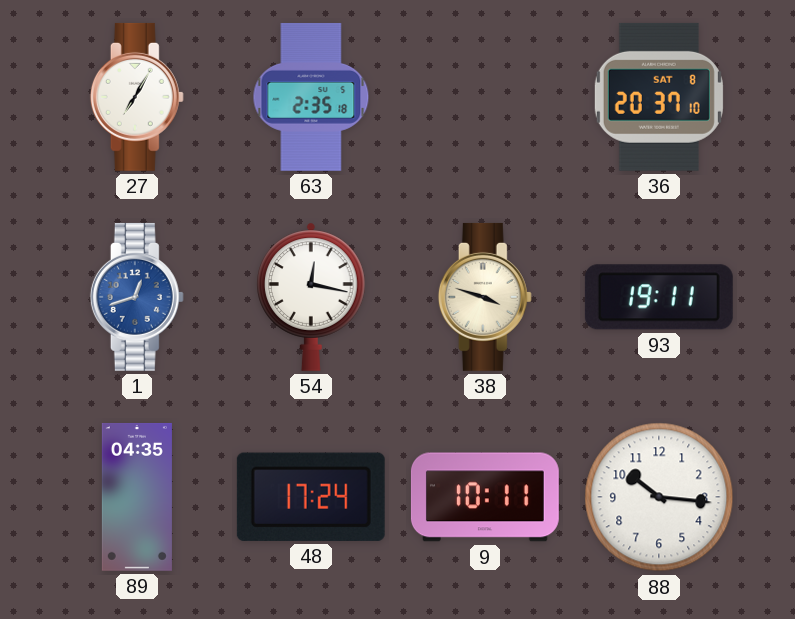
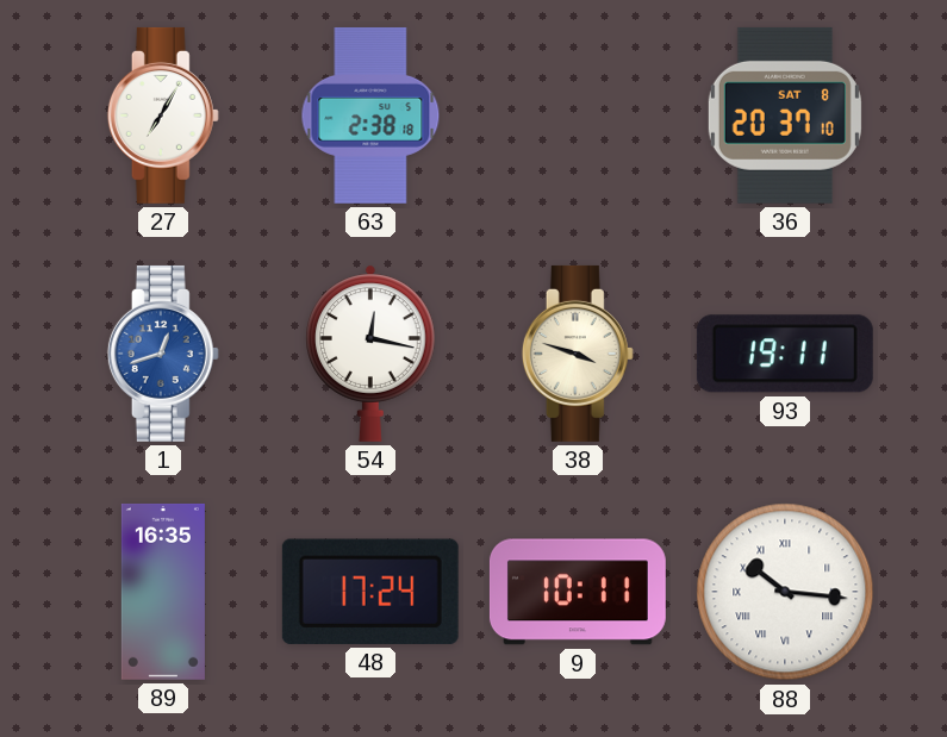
63: 2:35 -> 2:38 (370, 115)
89: 04:35 -> 16:35 (163, 592)
88 numerals: Arabic -> Roman (785, 592)
